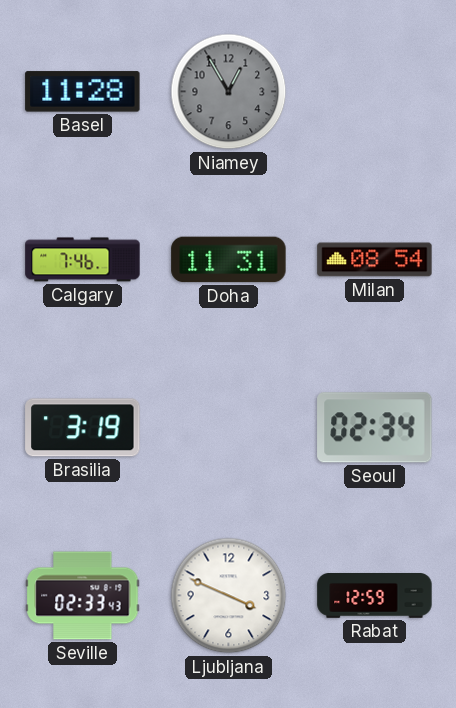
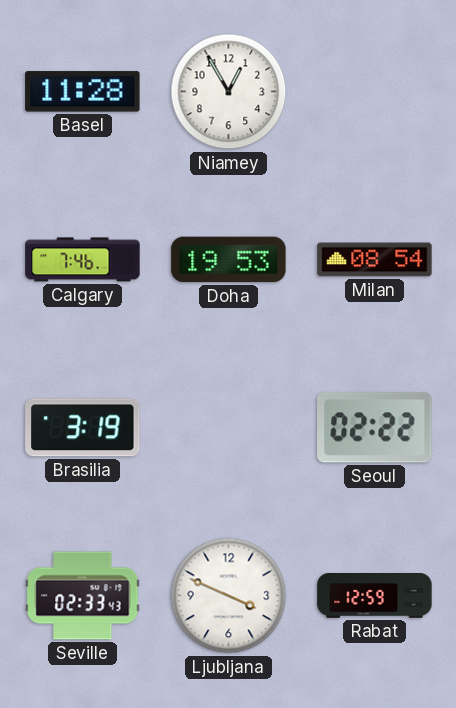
Niamey dial: grey -> white (229, 92)
Doha: 11:31 -> 19:53 (229, 260)
Seoul: 02:34 -> 02:22 (375, 428)
